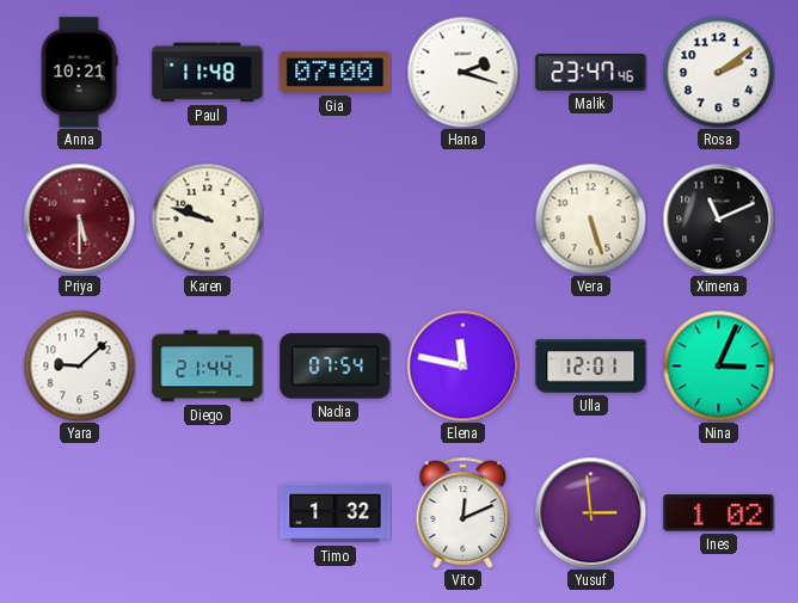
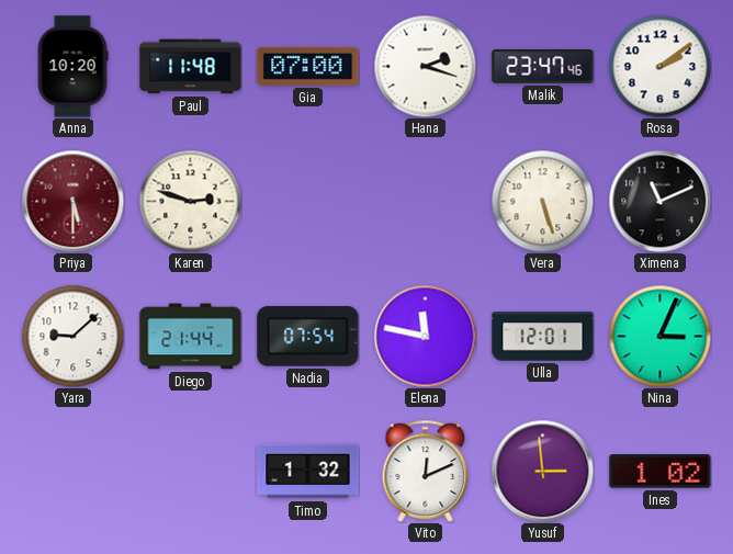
Anna: 10:21 -> 10:20 (72, 67)
Karen: 9:48 -> 2:48 (190, 201)
